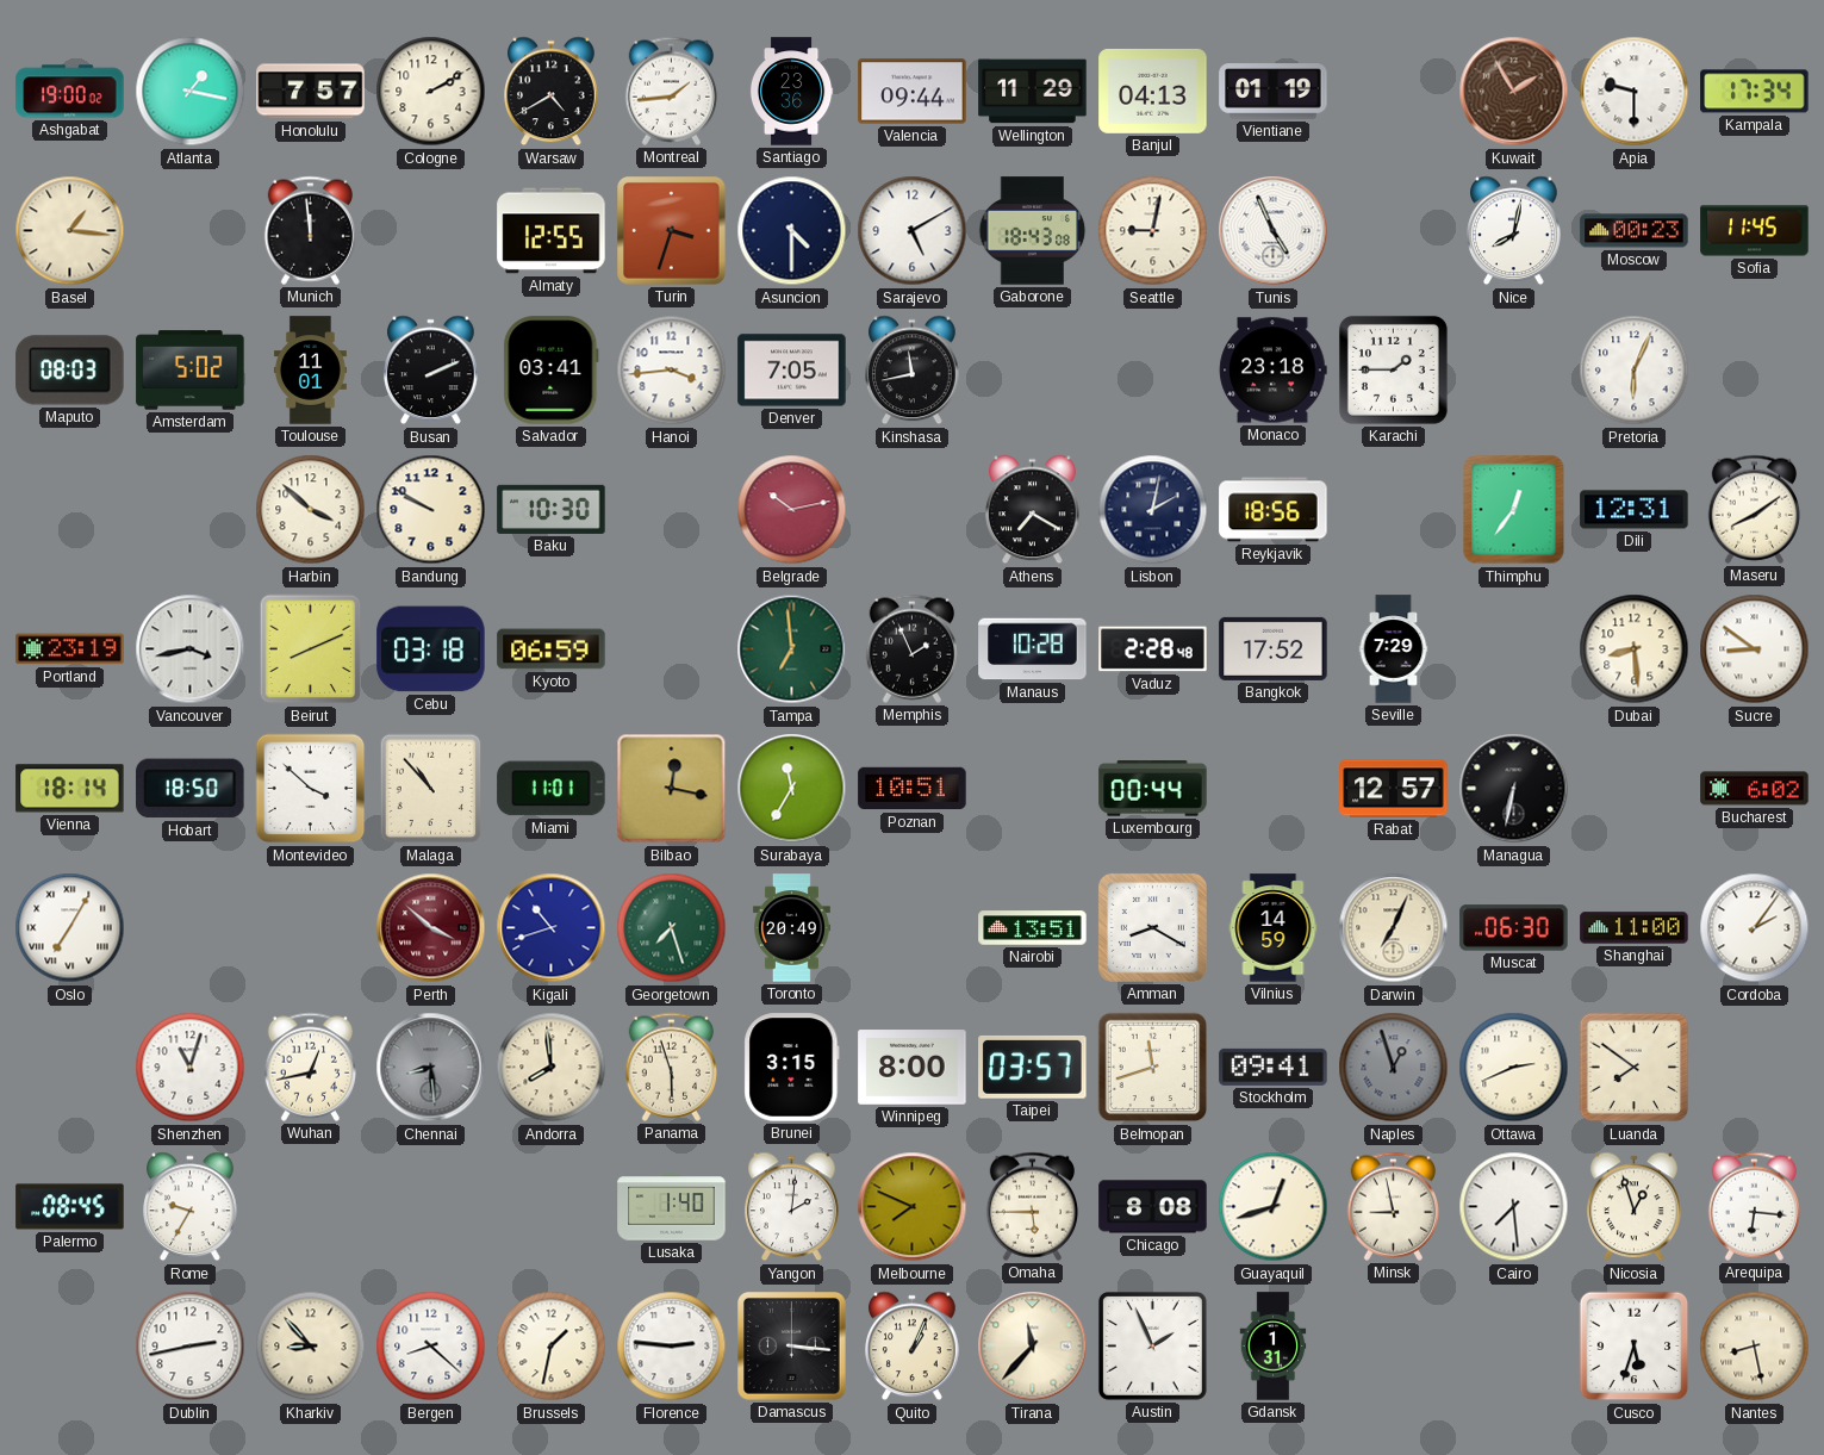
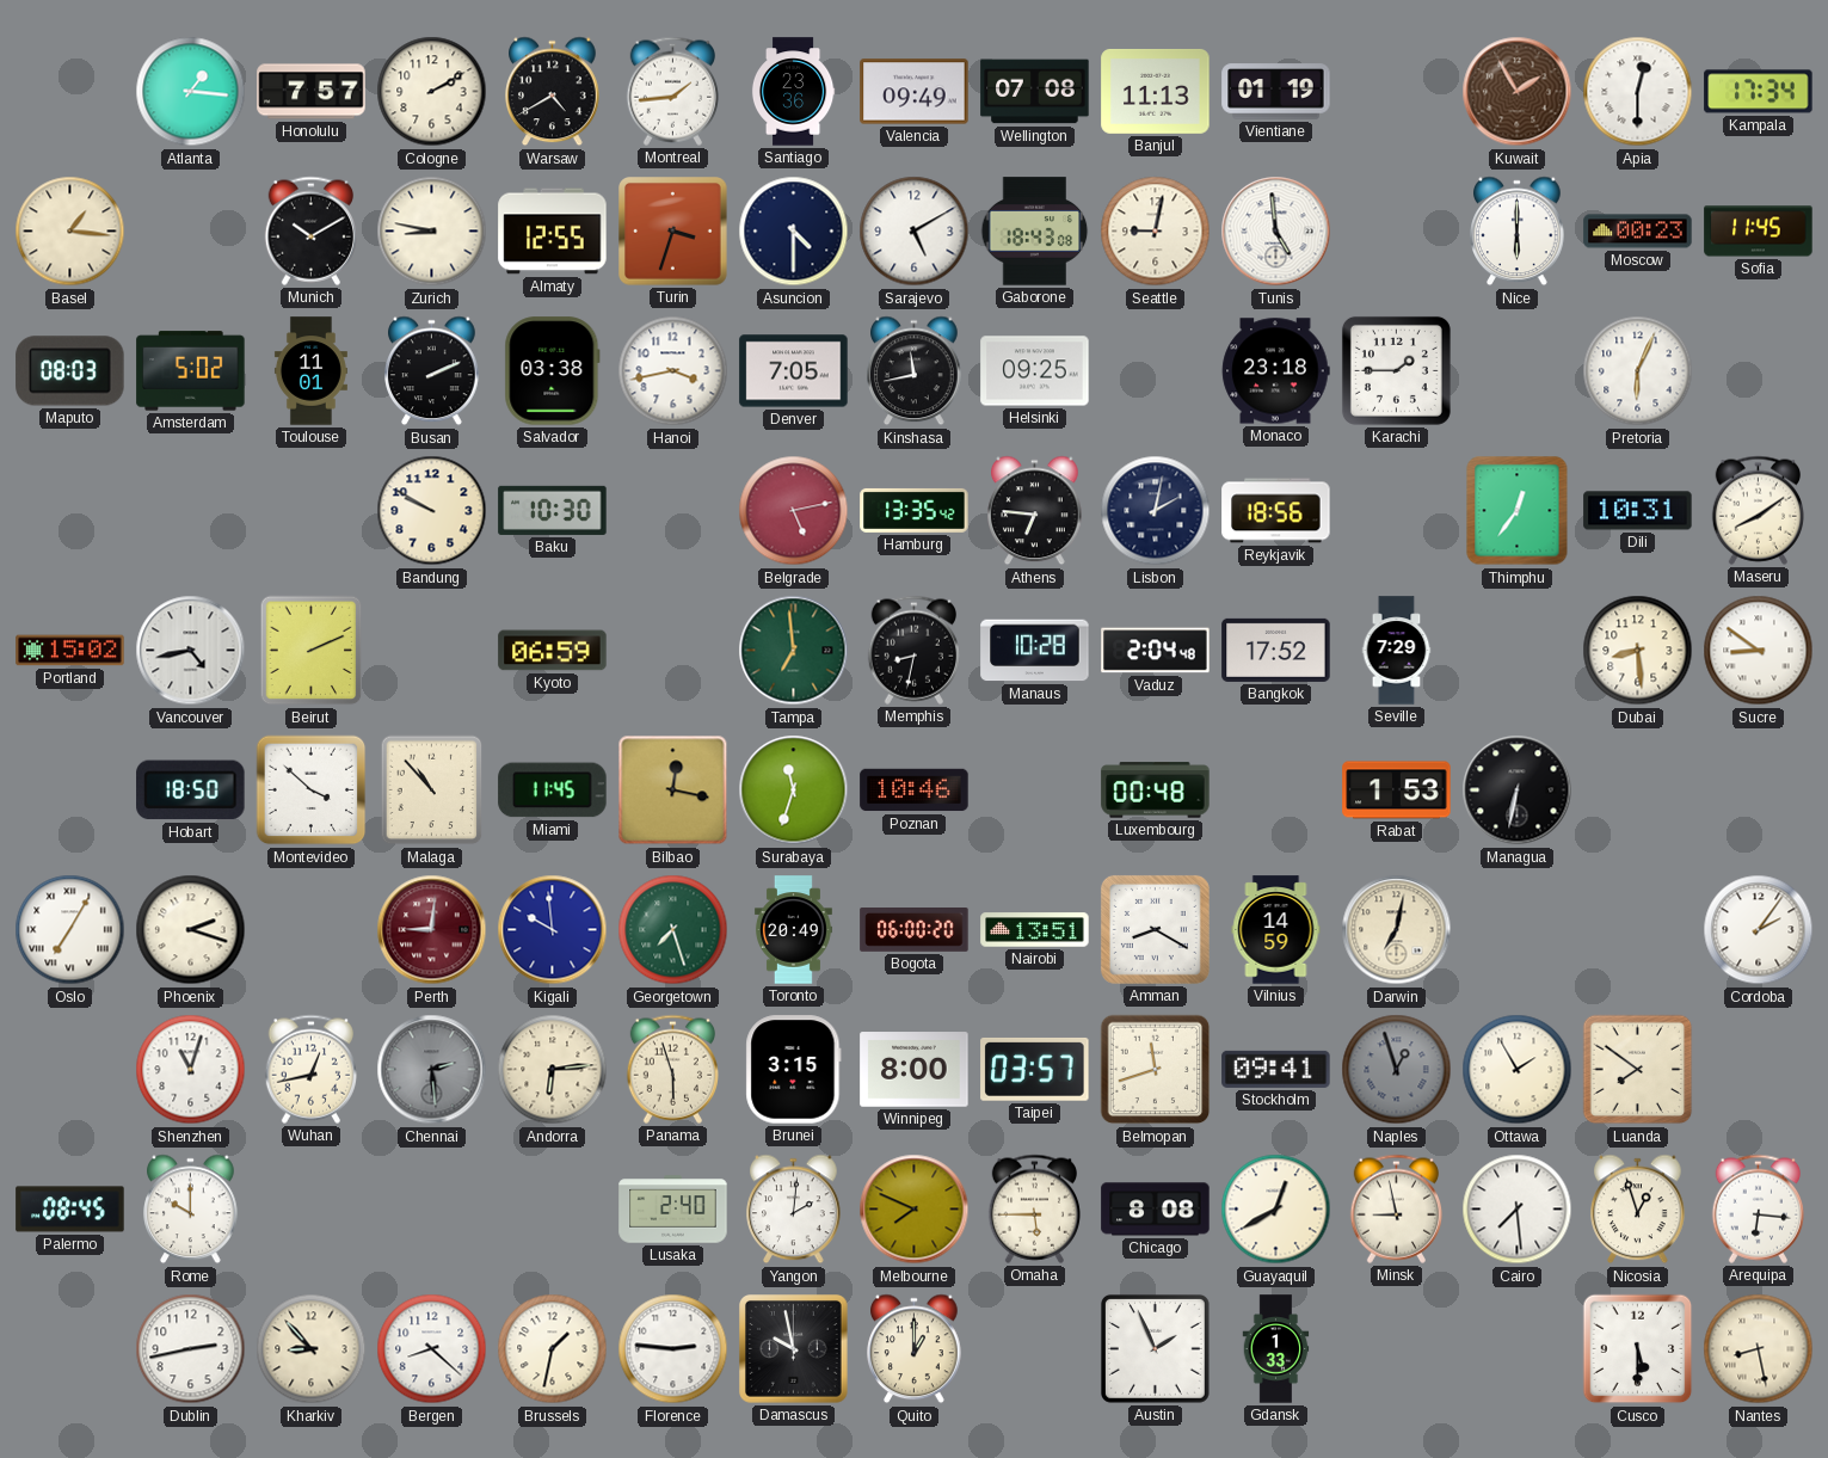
Ashgabat: 19:00 -> none (70, 92)
Atlanta: 1:17 -> 1:16 (191, 92)
Valencia: 09:44 -> 09:49 (915, 92)
Wellington: 11:29 -> 07:08 (1035, 92)
Banjul: 04:13 -> 11:13 (1156, 91)
Apia: 9:30 -> 12:30 (1638, 92)
Munich: 11:59 -> 10:10 (310, 230)
Zurich: none -> 8:47 (432, 232)
Tunis: 4:56 -> 4:59 (1276, 232)
Nice: 8:02 -> 6:00 (1518, 232)
Salvador: 03:41 -> 03:38 (553, 371)
Hanoi: 3:44 -> 3:43 (673, 371)
Helsinki: none -> 09:25 (1035, 371)
Harbin: 3:52 -> none (311, 510)
Belgrade: 10:13 -> 5:13 (794, 511)
Hamburg: none -> 13:35 (915, 510)
Athens: 7:20 -> 6:46 (1035, 511)
Dili: 12:31 -> 10:31 (1638, 511)
Portland: 23:19 -> 15:02 (70, 651)
Vancouver: 3:43 -> 4:43 (191, 651)
Beirut: 8:11 -> 2:11 (312, 651)
Cebu: 03:18 -> none (431, 649)
Memphis: 1:56 -> 8:32 (913, 650)
Vaduz: 2:28 -> 2:04 (1156, 651)
Vienna: 18:14 -> none (70, 789)
Miami: 11:01 -> 11:45 (553, 790)
Surabaya: 11:35 -> 11:33 (794, 790)
Poznan: 10:51 -> 10:46 (915, 790)
Luxembourg: 00:44 -> 00:48 (1156, 790)
Rabat: 12:57 -> 1:53 (1397, 790)
Bucharest: 6:02 -> none (1755, 789)
Phoenix: none -> 2:18 (191, 930)
Perth: 3:52 -> 9:01 (432, 930)
Kigali: 10:42 -> 9:59 (553, 930)
Bogota: none -> 06:00 (915, 930)
Darwin: 7:04 -> 7:02 (1397, 930)
Muscat: 06:30 -> none (1514, 928)
Shanghai: 11:00 -> none (1635, 928)
Chennai: 8:29 -> 2:29 (432, 1070)
Andorra: 7:59 -> 6:14 (553, 1070)
Ottawa: 2:41 -> 1:55 (1518, 1070)
Rome: 9:35 -> 10:00 (191, 1210)
Lusaka: 1:40 -> 2:40 (673, 1210)
Guayaquil: 12:42 -> 12:40 (1276, 1210)
Damascus: 3:16 -> 9:58 (794, 1349)
Quito: 1:04 -> 1:00 (915, 1349)
Tirana: 11:37 -> none (1033, 1347)
Gdansk: 1:31 -> 1:33 (1276, 1349)
Cusco: 5:33 -> 5:30 (1638, 1349)
